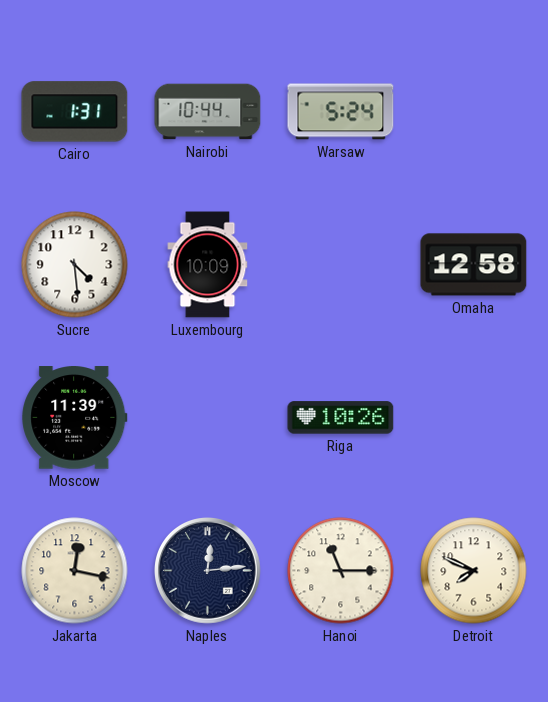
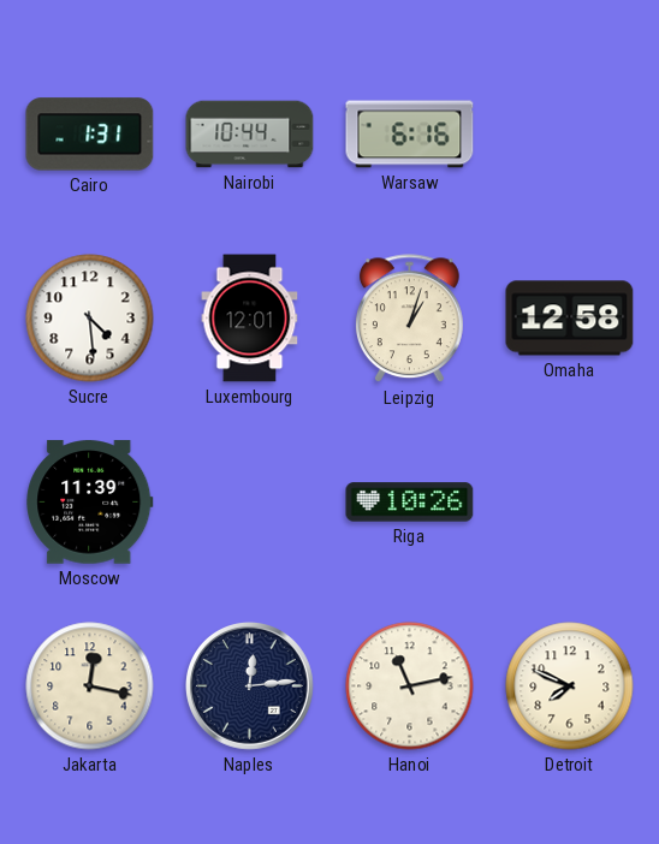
Warsaw: 5:24 -> 6:16 (410, 135)
Luxembourg: 10:09 -> 12:01 (250, 319)
Leipzig: none -> 1:03 (409, 319)
Hanoi: 11:15 -> 11:13 (410, 687)
